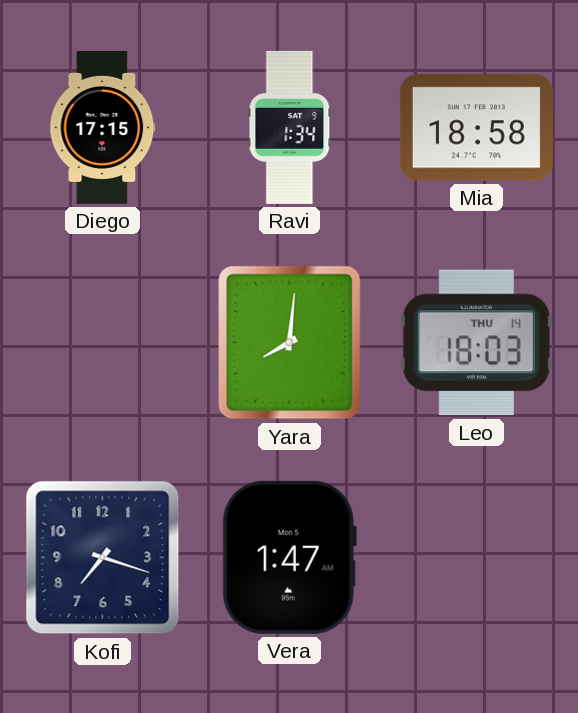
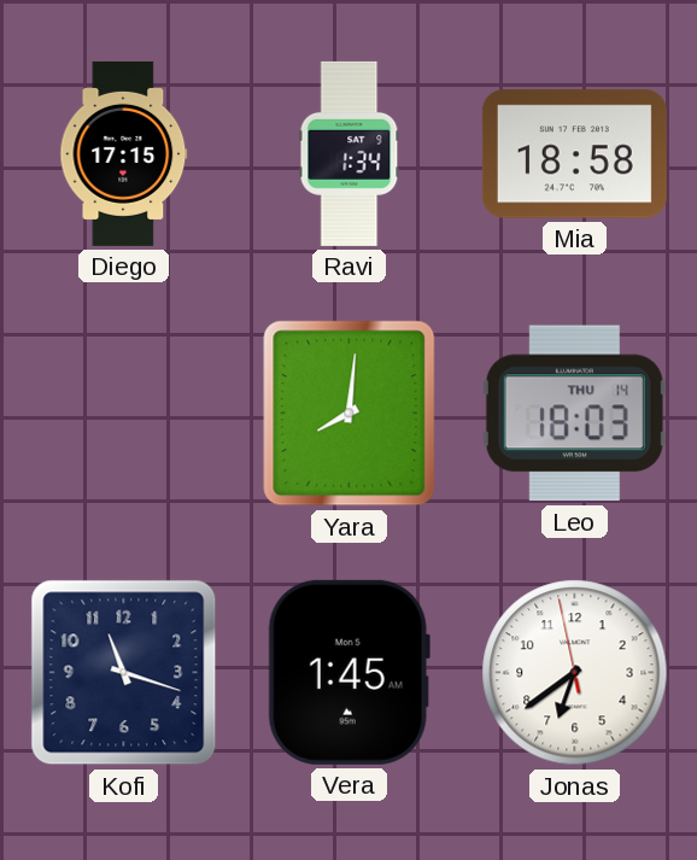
Kofi: 7:18 -> 11:18 (124, 673)
Vera: 1:47 -> 1:45 (348, 672)
Jonas: none -> 6:38 (575, 673)
